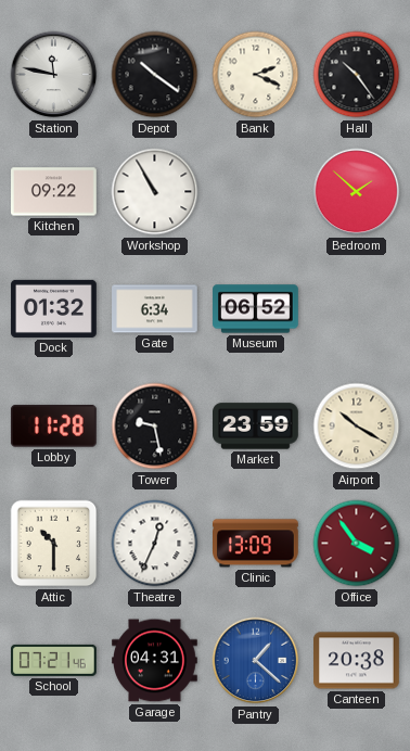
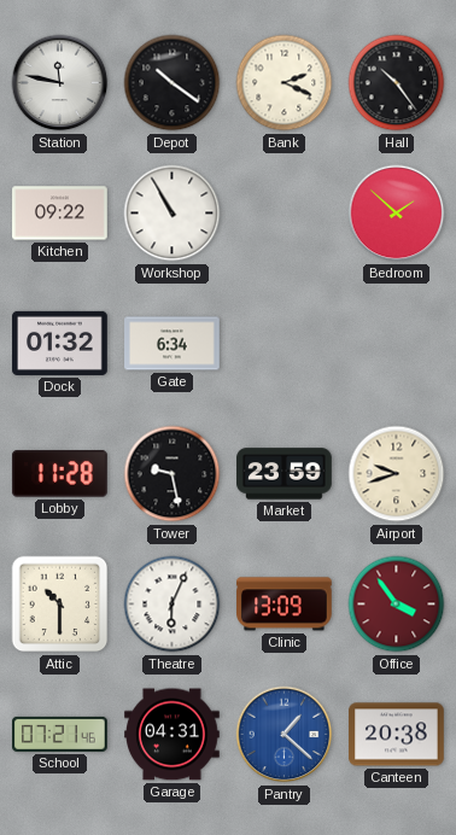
Museum: 06:52 -> none (256, 309)
Airport: 10:20 -> 9:42 (397, 474)
Theatre: 12:34 -> 6:04 (173, 605)
